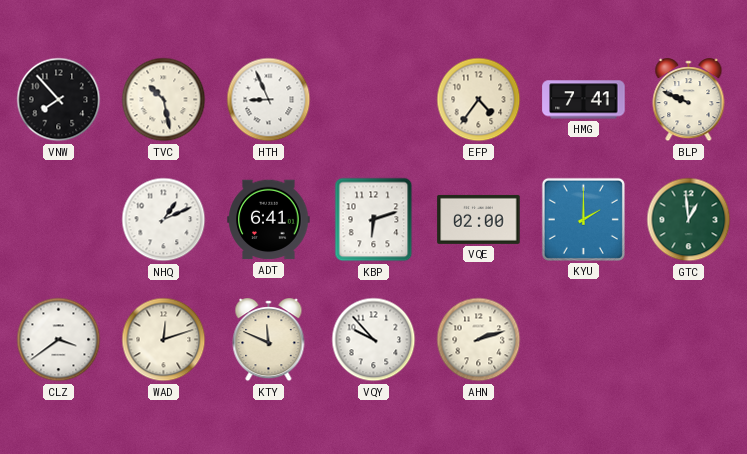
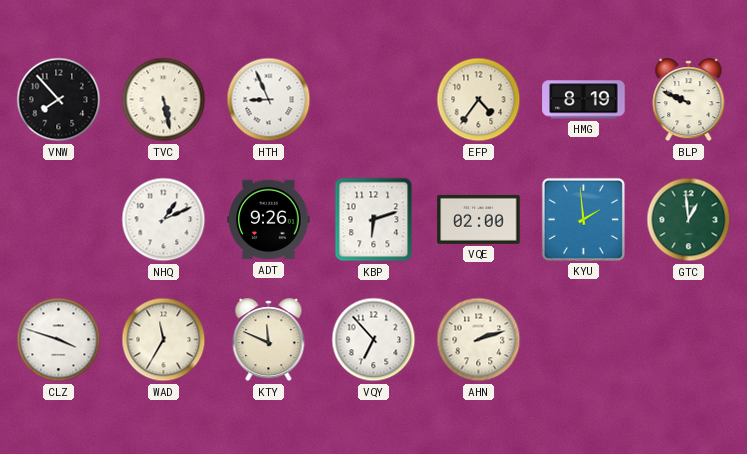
TVC: 10:28 -> 5:28 (164, 100)
HMG: 7:41 -> 8:19 (584, 100)
ADT: 6:41 -> 9:26 (269, 220)
KYU: 2:00 -> 1:59 (583, 219)
CLZ: 3:39 -> 3:48 (59, 340)
WAD: 12:12 -> 11:35 (164, 340)
VQY: 9:53 -> 6:53 (374, 340)
